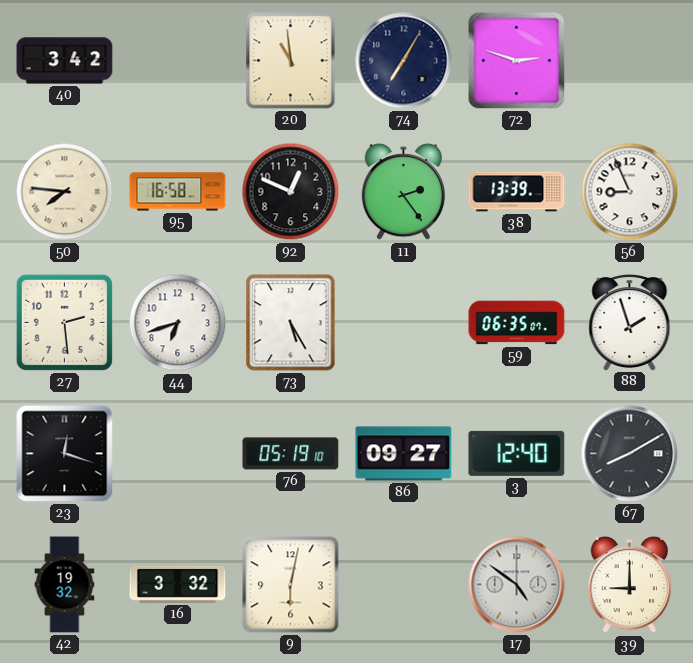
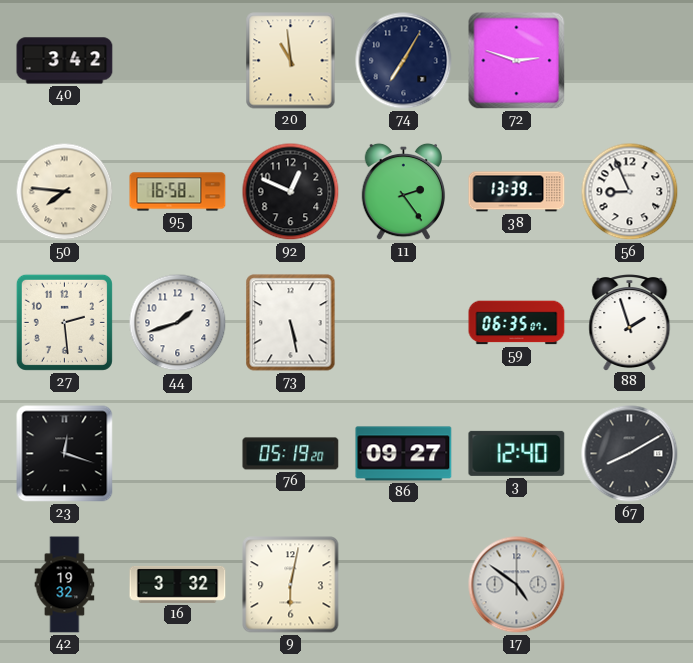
44: 6:42 -> 1:42 (178, 323)
73: 5:25 -> 5:28 (291, 323)
76: 05:19:10 -> 05:19:20 (291, 454)
39: 9:00 -> none (630, 585)
